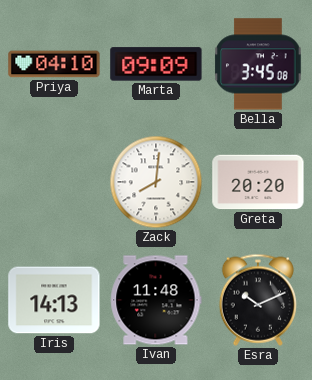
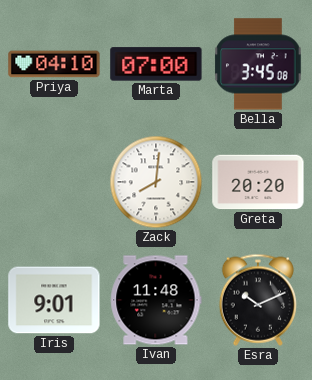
Marta: 09:09 -> 07:00 (156, 64)
Iris: 14:13 -> 9:01 (54, 300)
